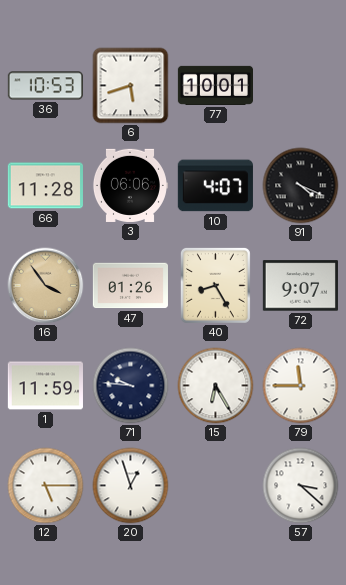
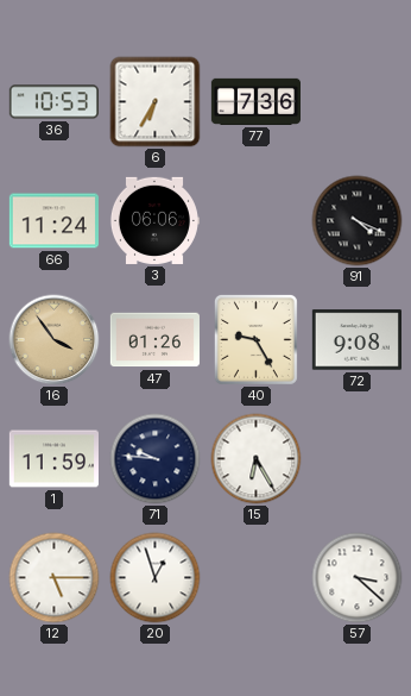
6: 5:42 -> 6:35 (156, 102)
77: 10:01 -> 7:36 (255, 101)
66: 11:28 -> 11:24 (53, 221)
10: 4:07 -> none (215, 186)
40: 8:25 -> 9:25 (255, 339)
72: 9:07 -> 9:08 (356, 340)
79: 11:45 -> none (301, 386)
